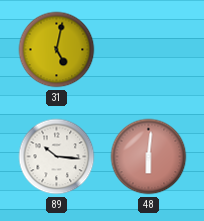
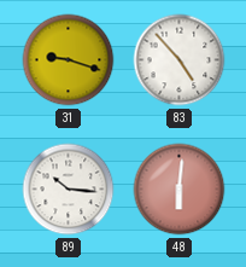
31: 5:02 -> 9:18 (69, 60)
83: none -> 4:53 (180, 60)
